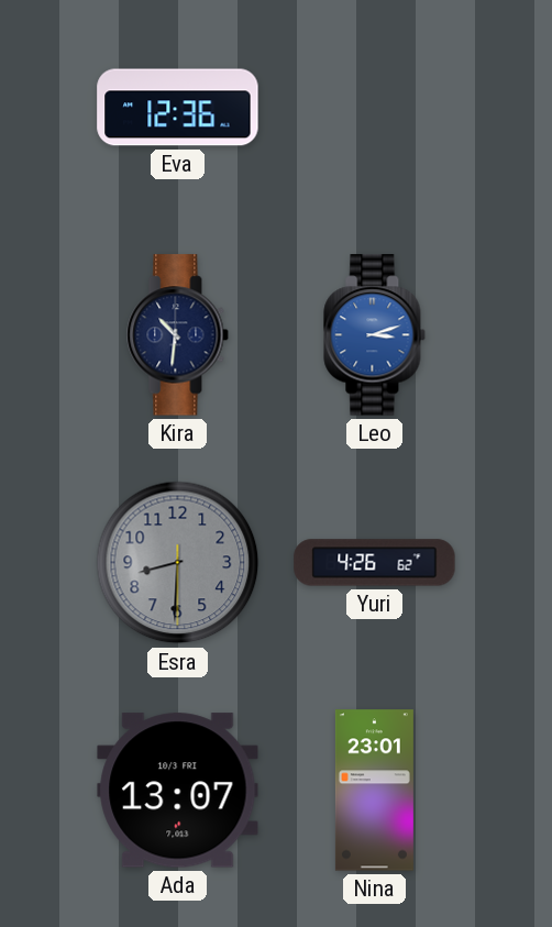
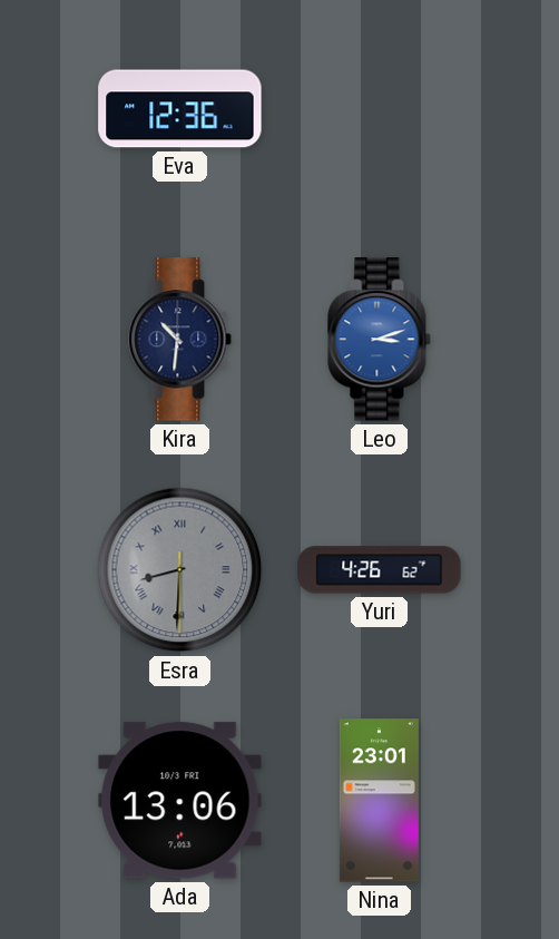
Esra numerals: Arabic -> Roman (180, 570)
Ada: 13:07 -> 13:06 (180, 801)
